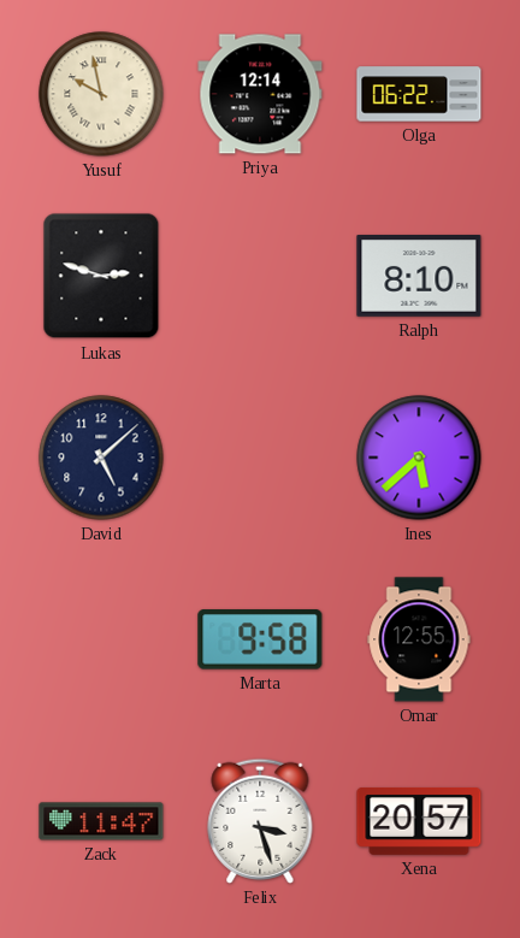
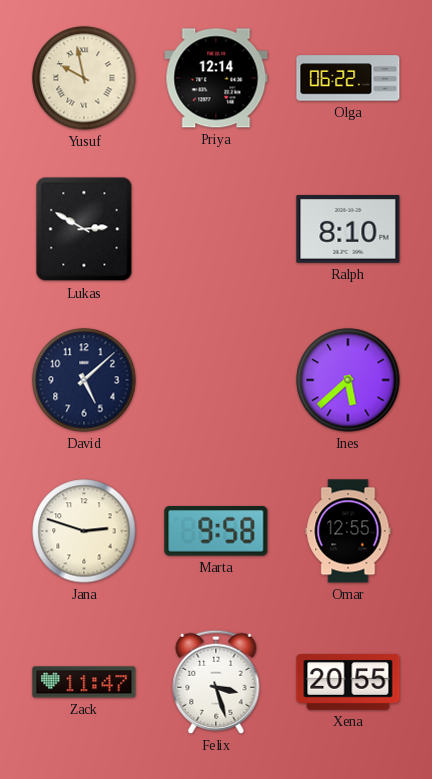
Lukas: 2:48 -> 2:50 (84, 229)
Jana: none -> 2:48 (84, 531)
Xena: 20:57 -> 20:55 (348, 683)
